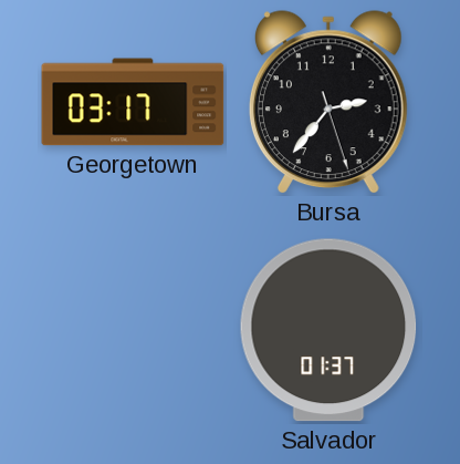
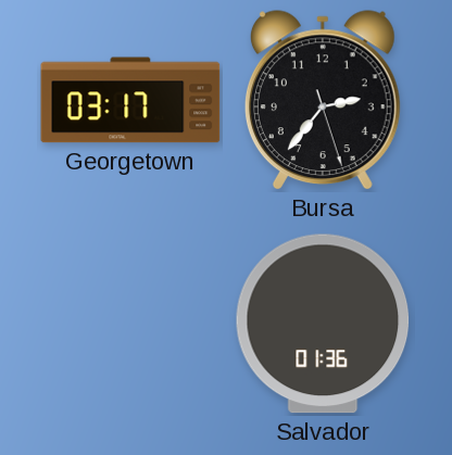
Salvador: 01:37 -> 01:36 (323, 324)
